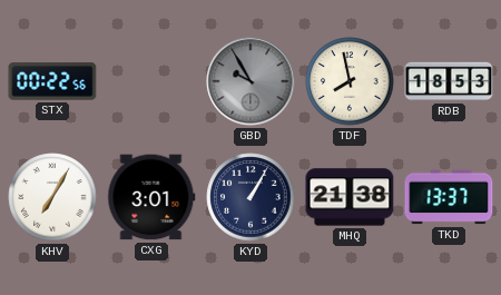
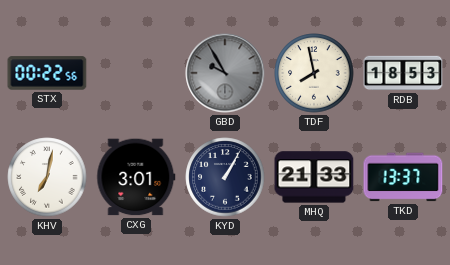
KHV: 7:05 -> 7:02 (47, 177)
MHQ: 21:38 -> 21:33 (314, 177)
